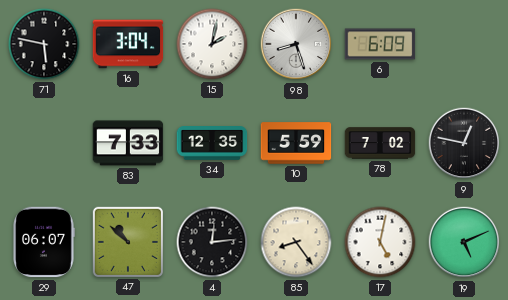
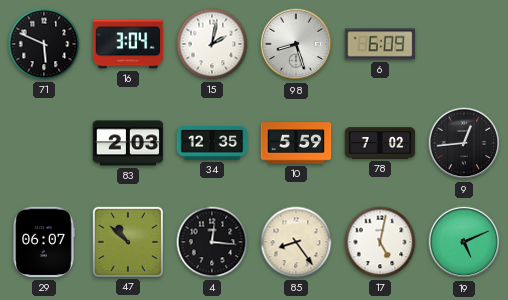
71: 5:47 -> 5:49 (44, 44)
83: 7:33 -> 2:03 (128, 143)
9: 12:47 -> 12:44 (464, 143)
4: 12:14 -> 12:16 (212, 242)
